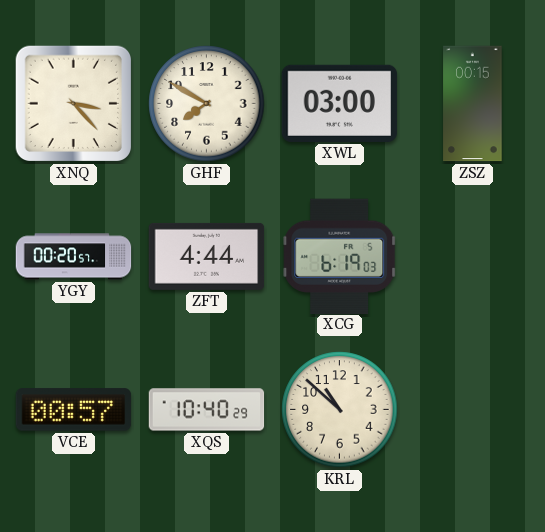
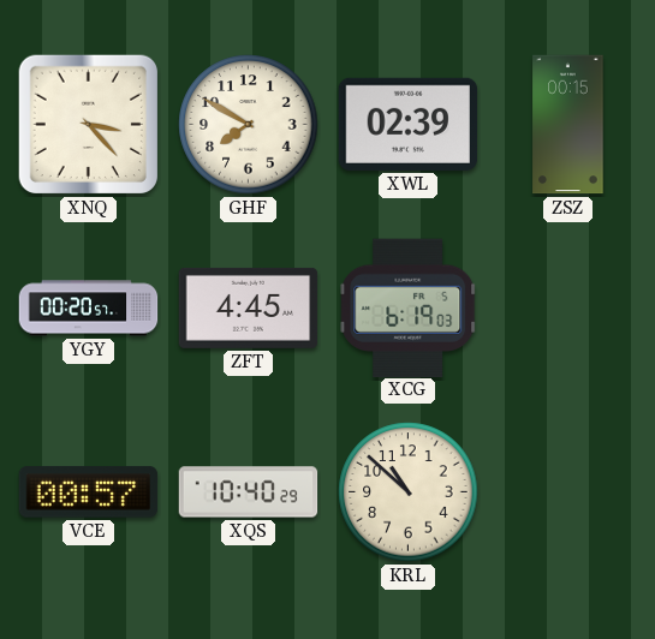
XWL: 03:00 -> 02:39 (409, 124)
ZFT: 4:44 -> 4:45 (249, 307)
